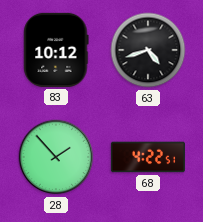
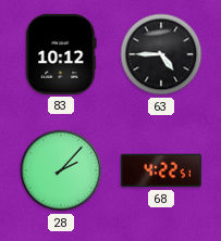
63: 4:42 -> 4:45 (161, 54)
28: 1:53 -> 2:07 (61, 170)
